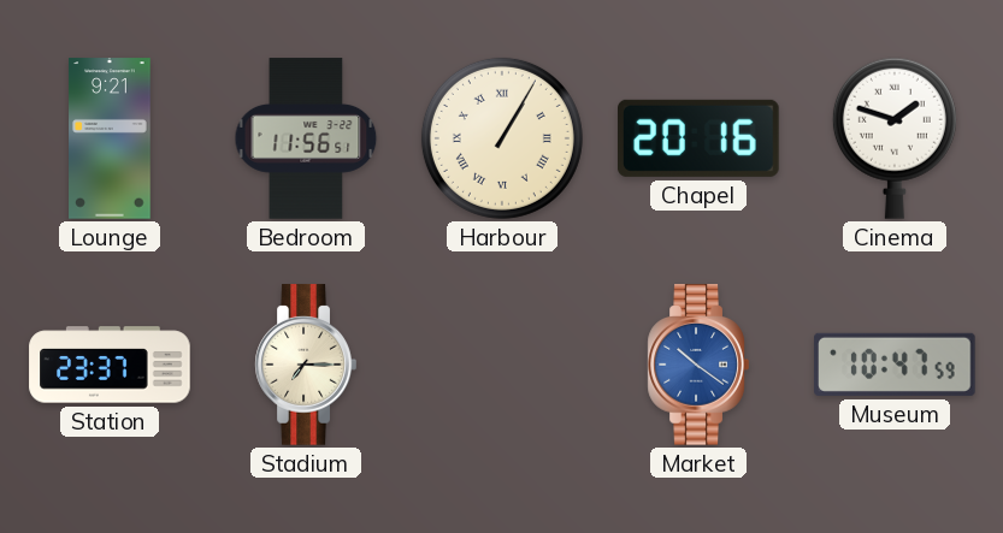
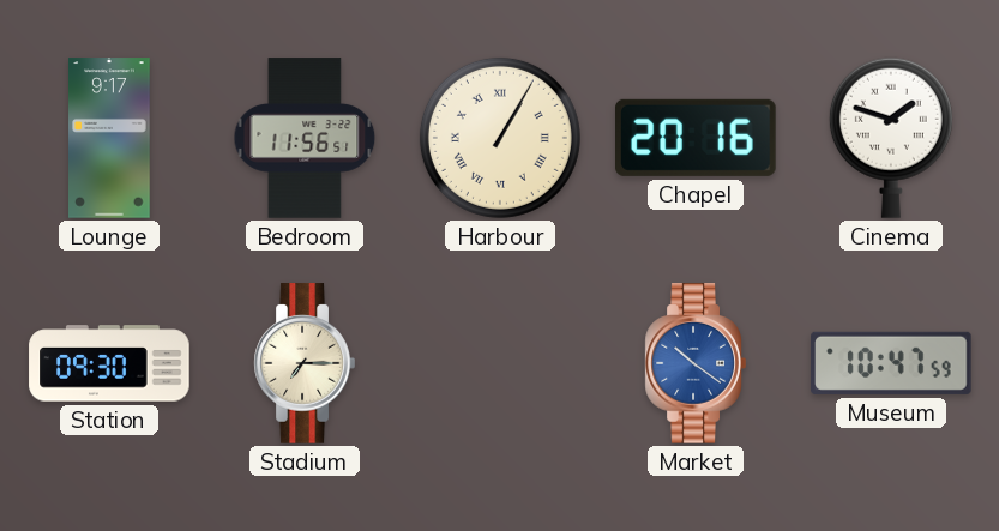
Lounge: 9:21 -> 9:17 (109, 138)
Station: 23:37 -> 09:30 (109, 363)
